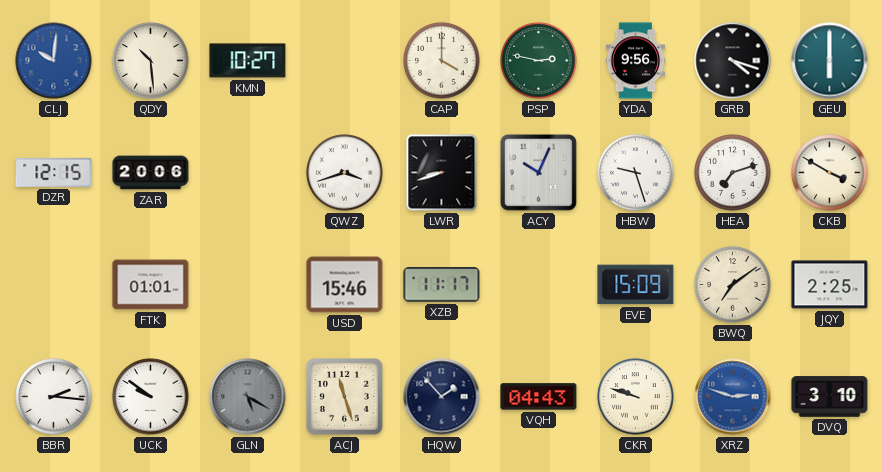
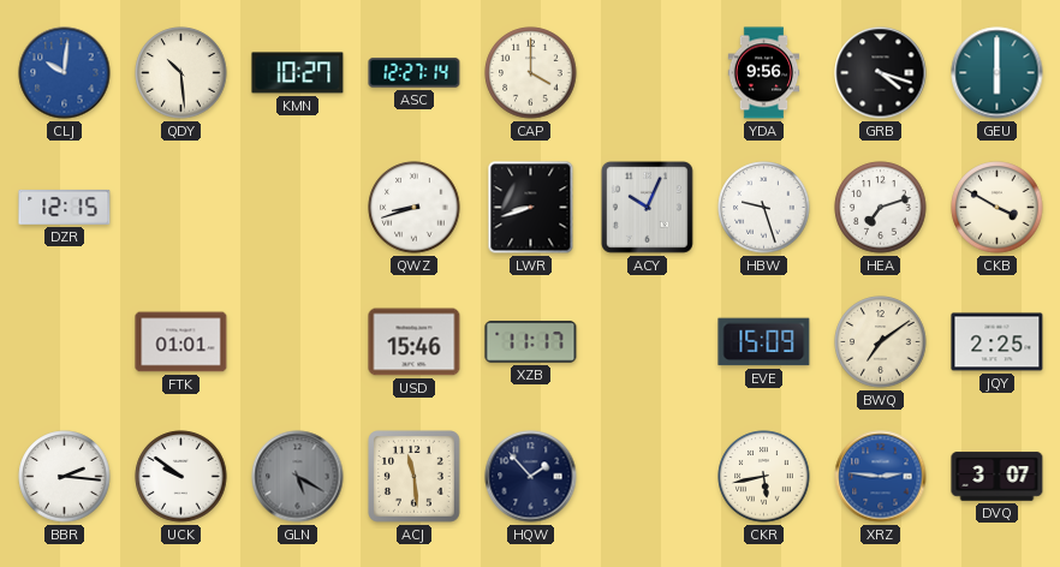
ASC: none -> 12:27 (415, 73)
PSP: 2:47 -> none (539, 61)
ZAR: 20:06 -> none (151, 173)
QWZ: 3:42 -> 8:42 (415, 208)
ACJ: 11:27 -> 11:29 (415, 477)
VQH: 04:43 -> none (539, 397)
CKR: 9:48 -> 5:43 (764, 477)
XRZ: 2:48 -> 2:46 (881, 477)
DVQ: 3:10 -> 3:07 (998, 477)
